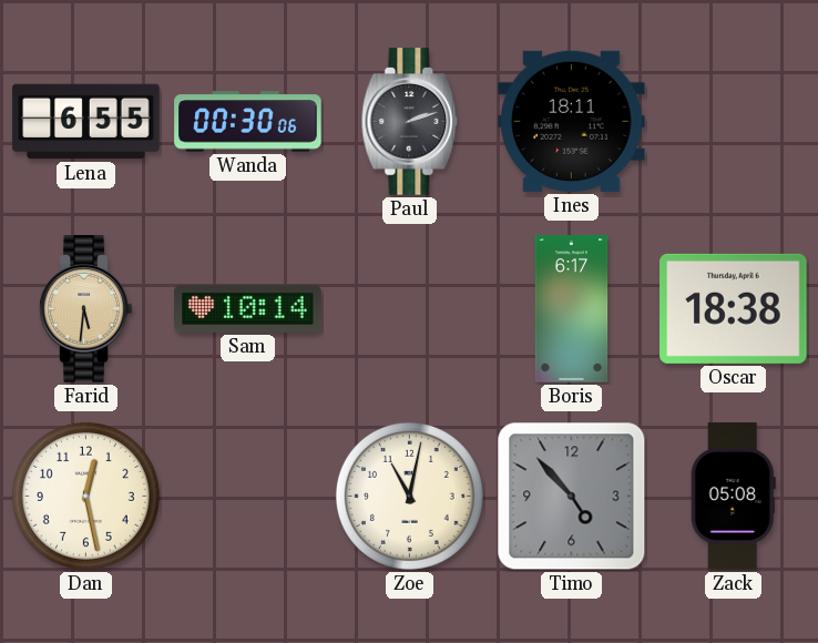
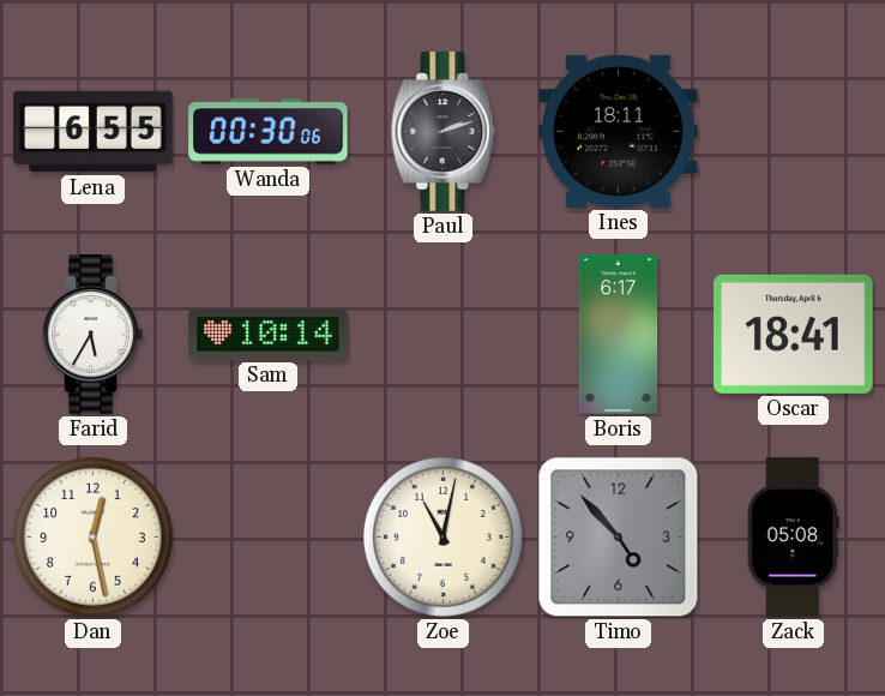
Farid: 5:31 -> 5:35 (94, 335)
Farid dial: champagne -> white (94, 335)
Oscar: 18:38 -> 18:41 (794, 334)
